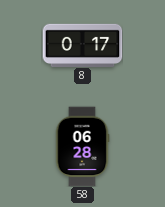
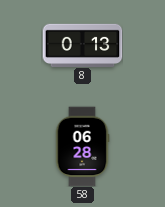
8: 0:17 -> 0:13 (82, 45)
